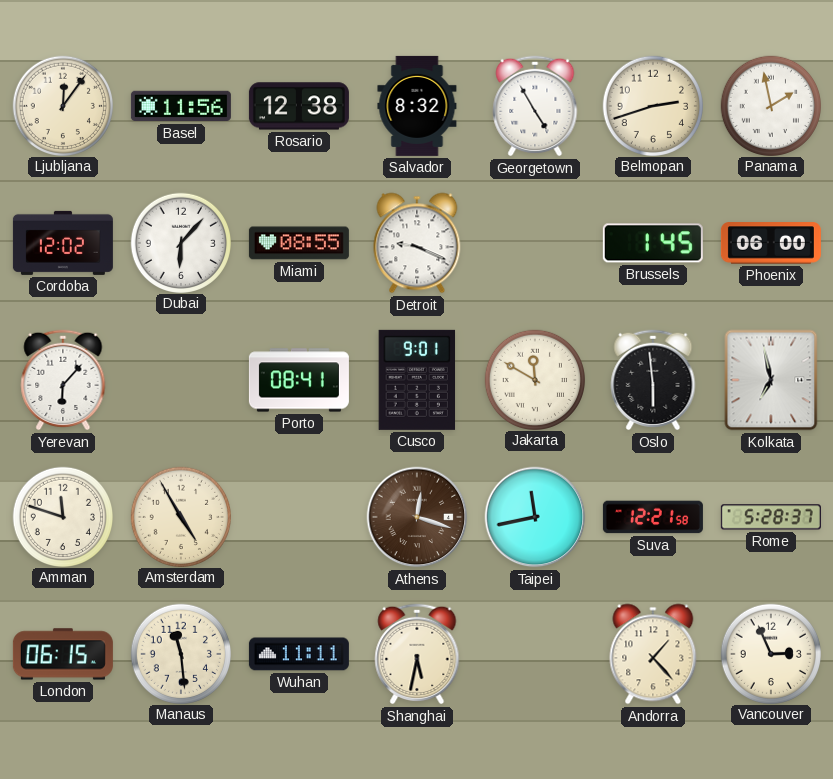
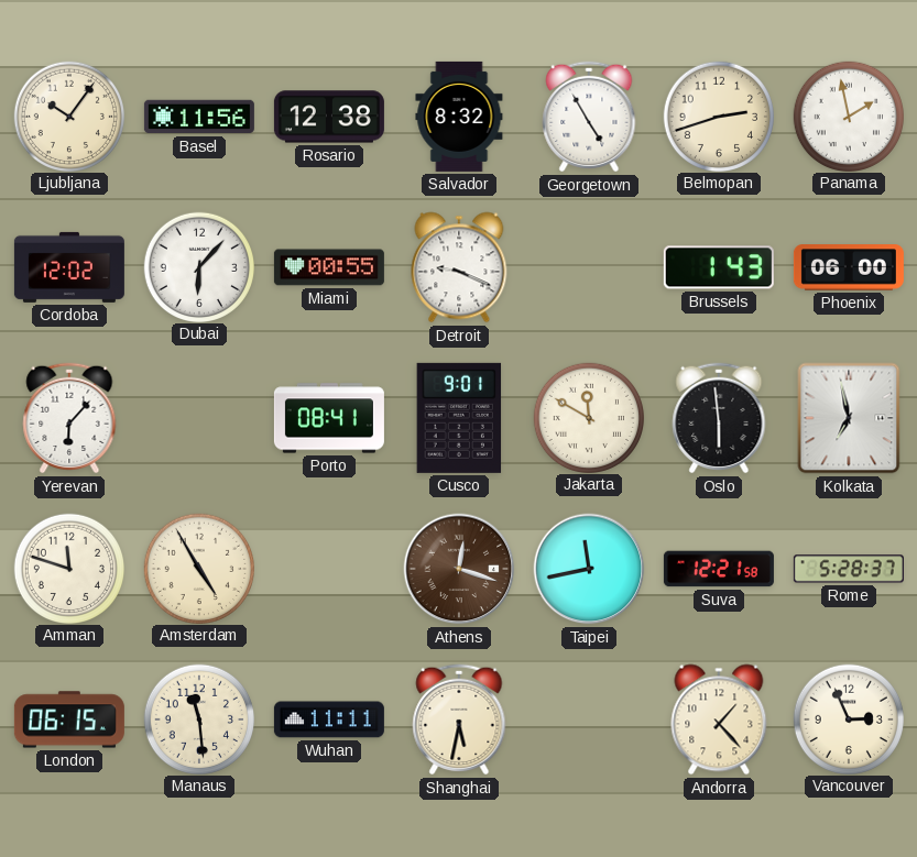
Ljubljana: 12:06 -> 10:06 (68, 116)
Miami: 08:55 -> 00:55 (329, 267)
Brussels: 1:45 -> 1:43 (719, 267)
